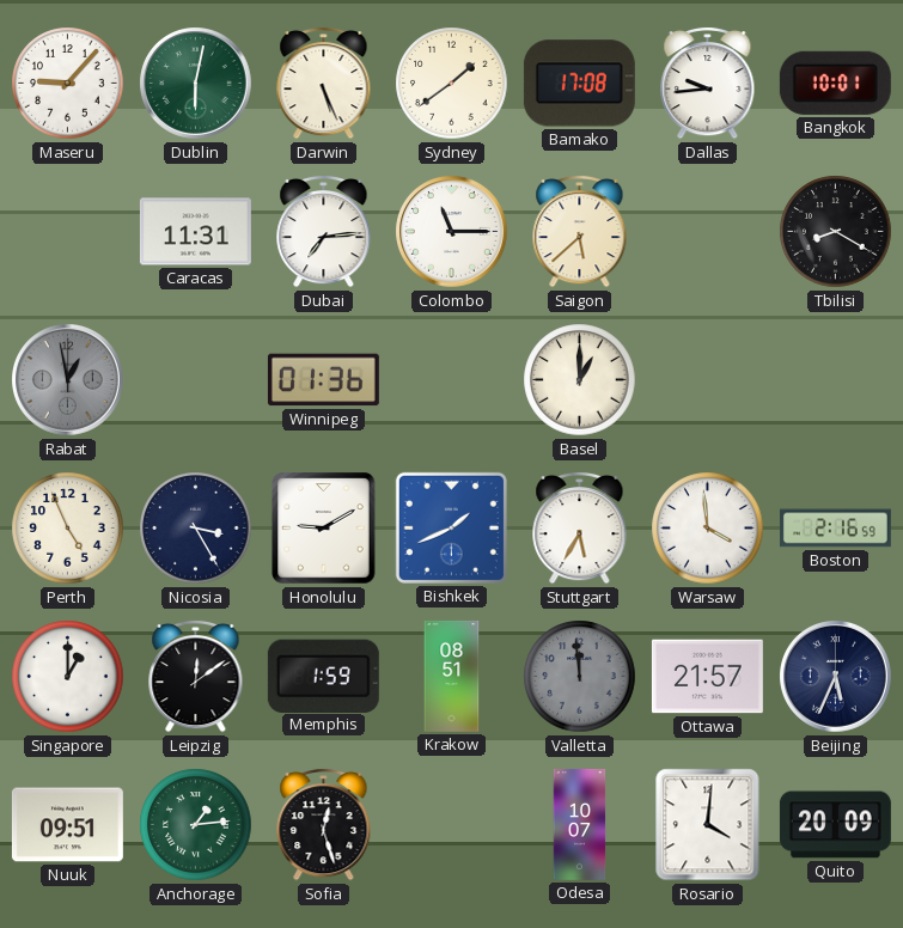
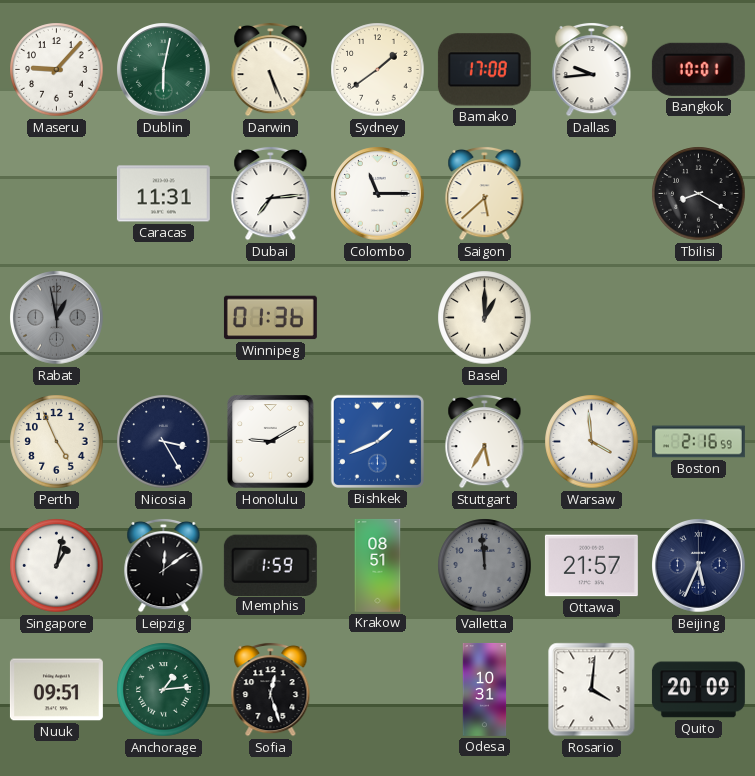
Singapore: 1:00 -> 1:02 (57, 566)
Odesa: 10:07 -> 10:31 (485, 689)
